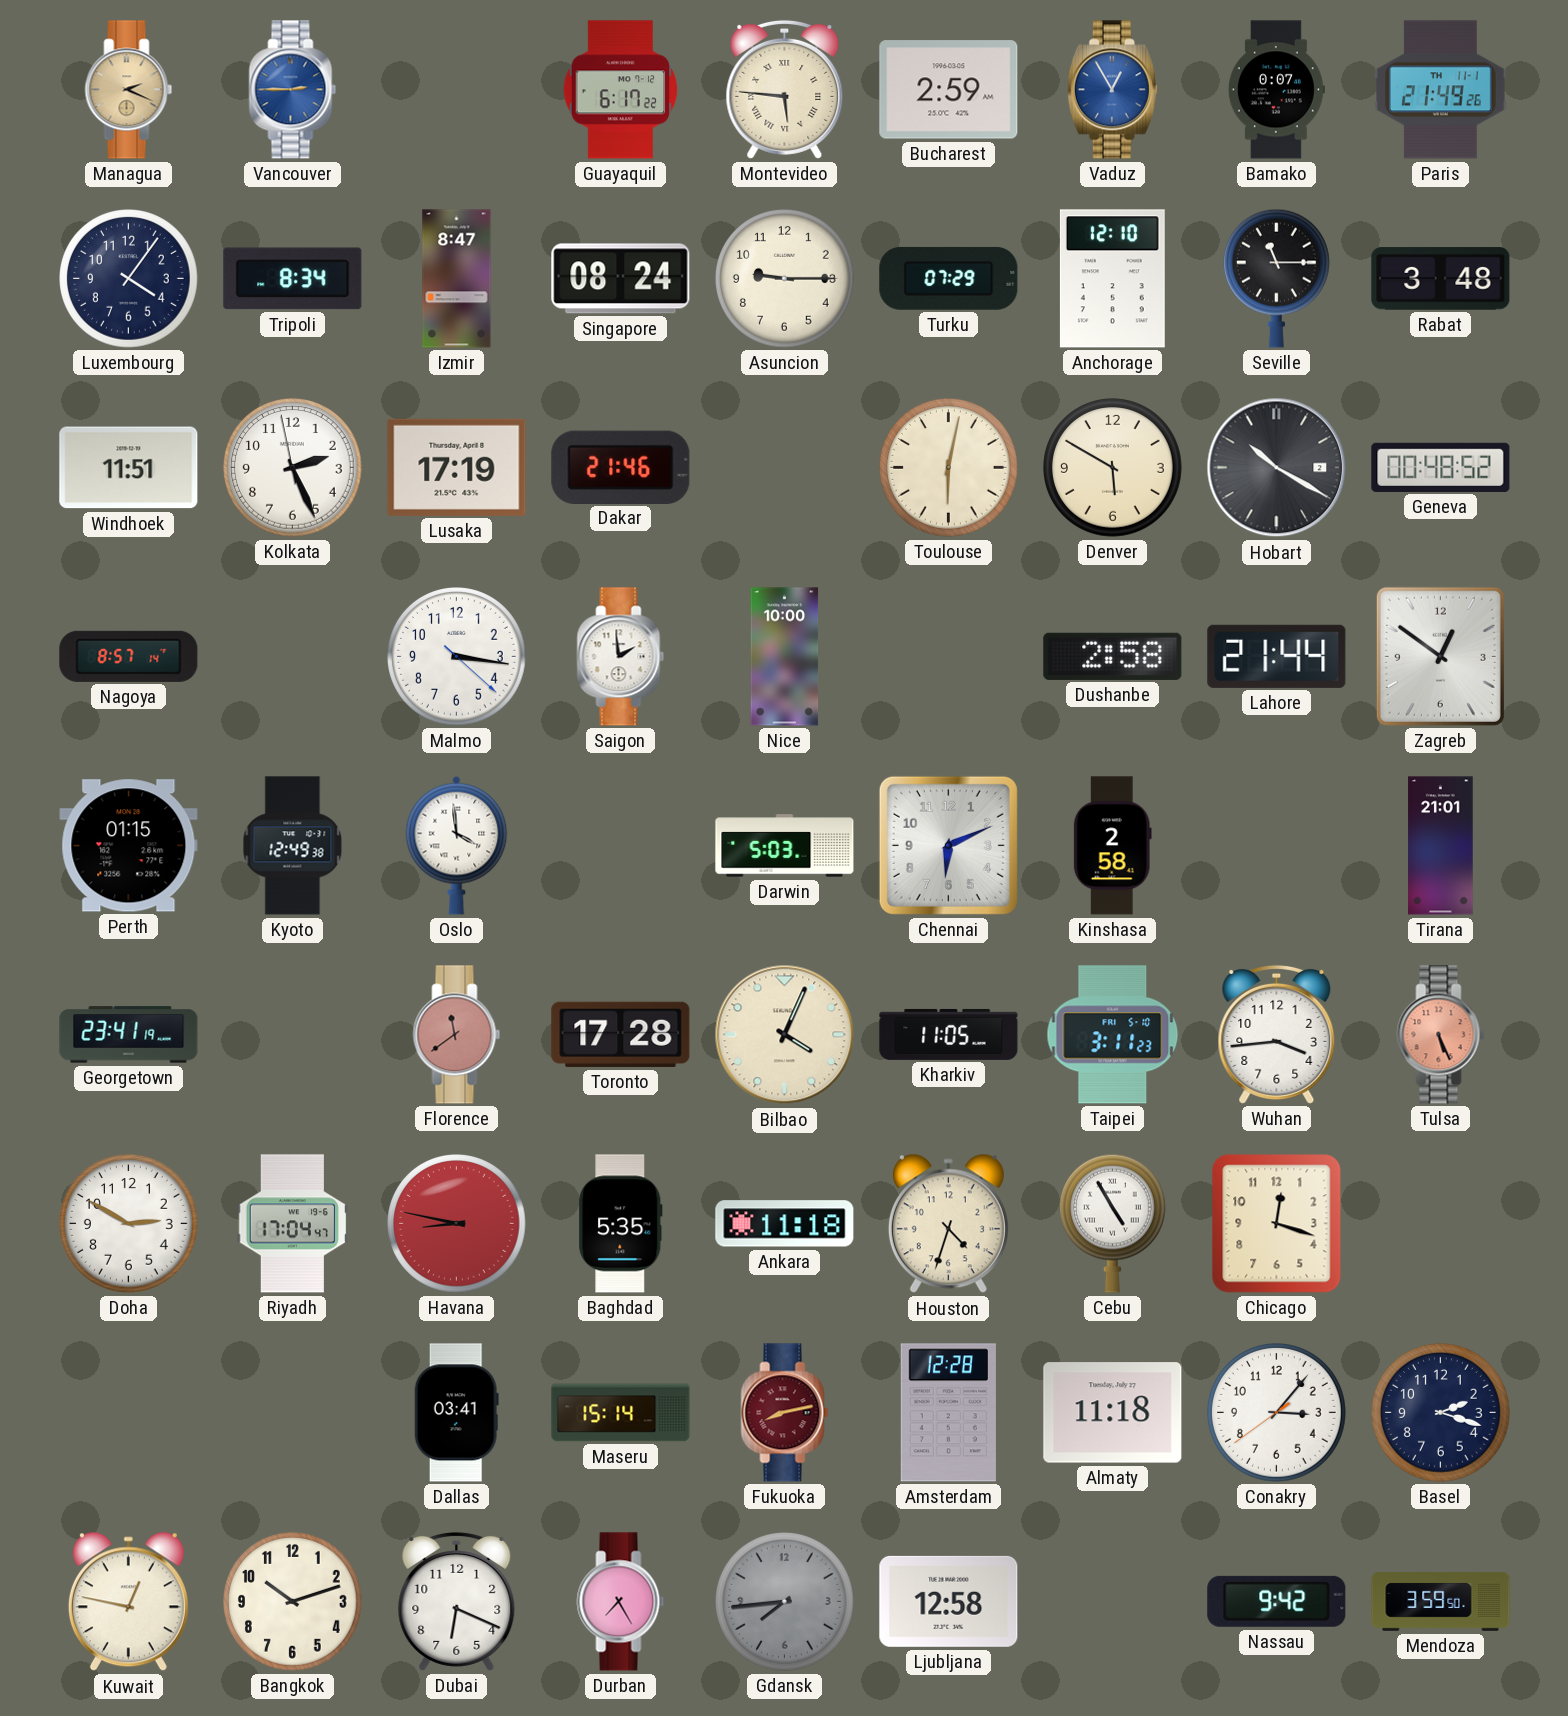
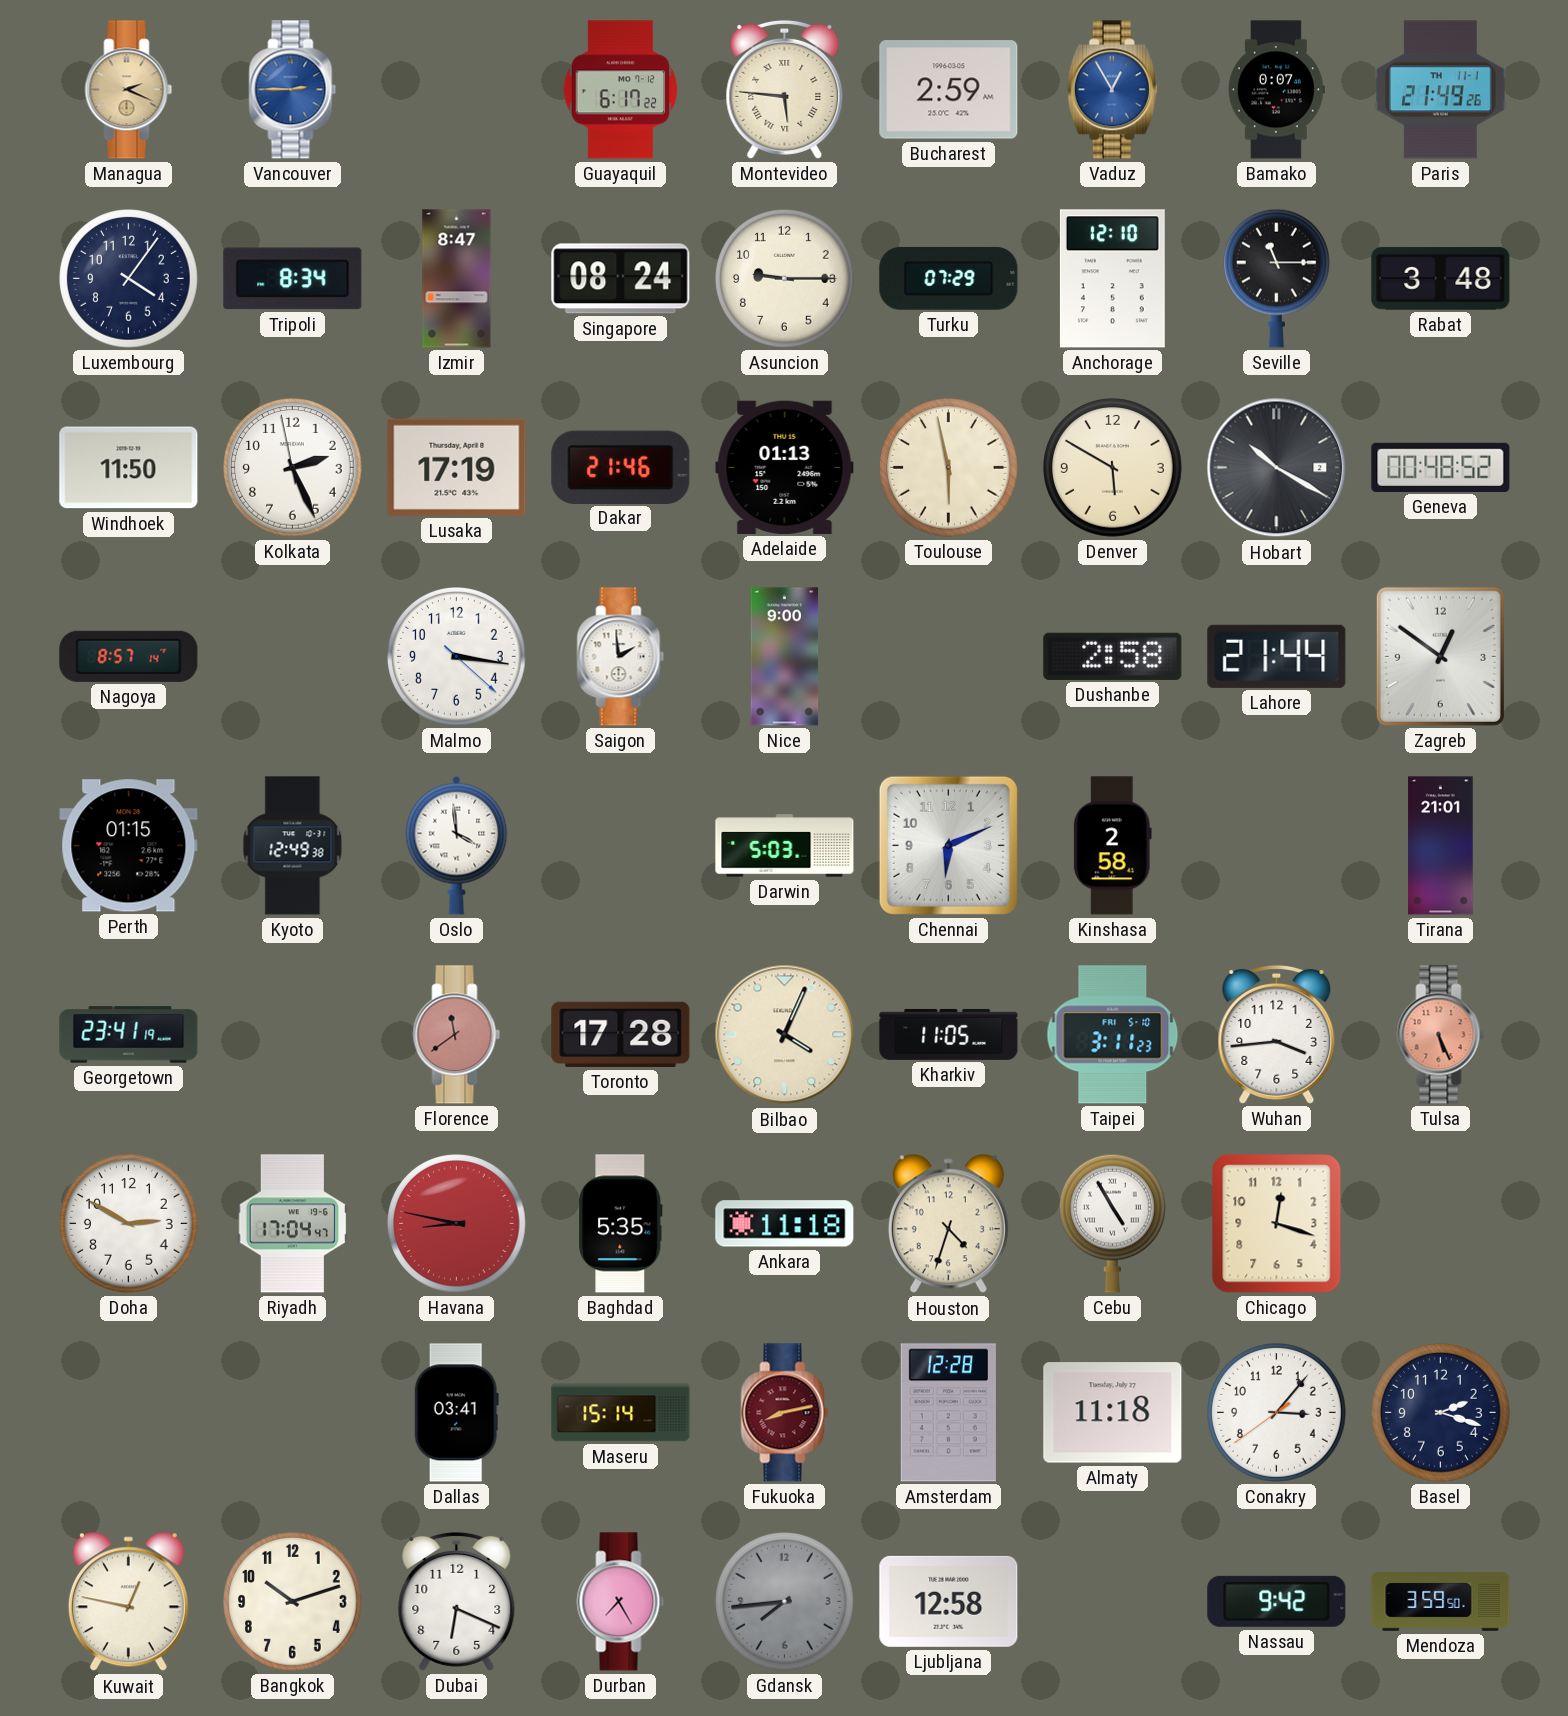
Windhoek: 11:51 -> 11:50 (129, 468)
Adelaide: none -> 01:13 (785, 467)
Toulouse: 6:02 -> 5:58 (949, 468)
Nice: 10:00 -> 9:00 (785, 657)
